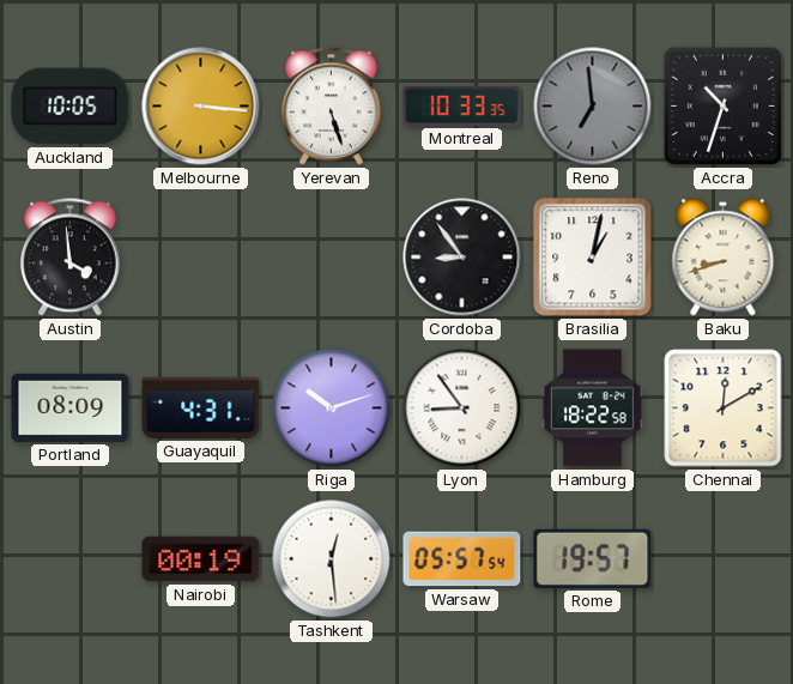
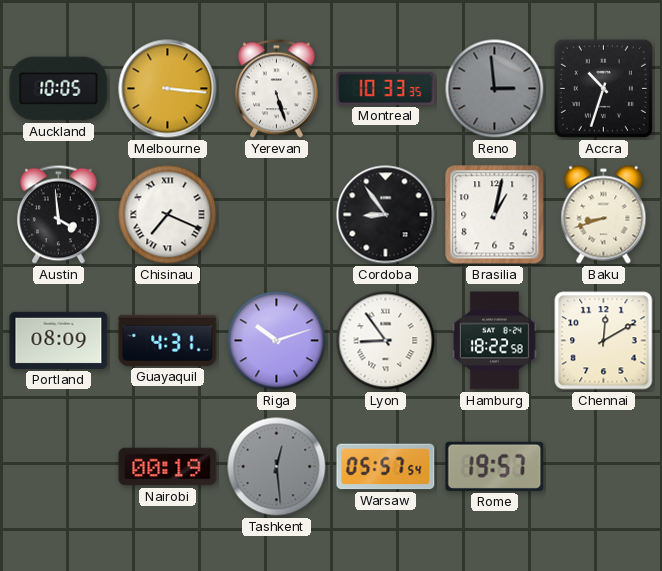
Reno: 6:59 -> 2:59 (495, 89)
Chisinau: none -> 7:19 (168, 215)
Tashkent dial: white -> grey (277, 467)
